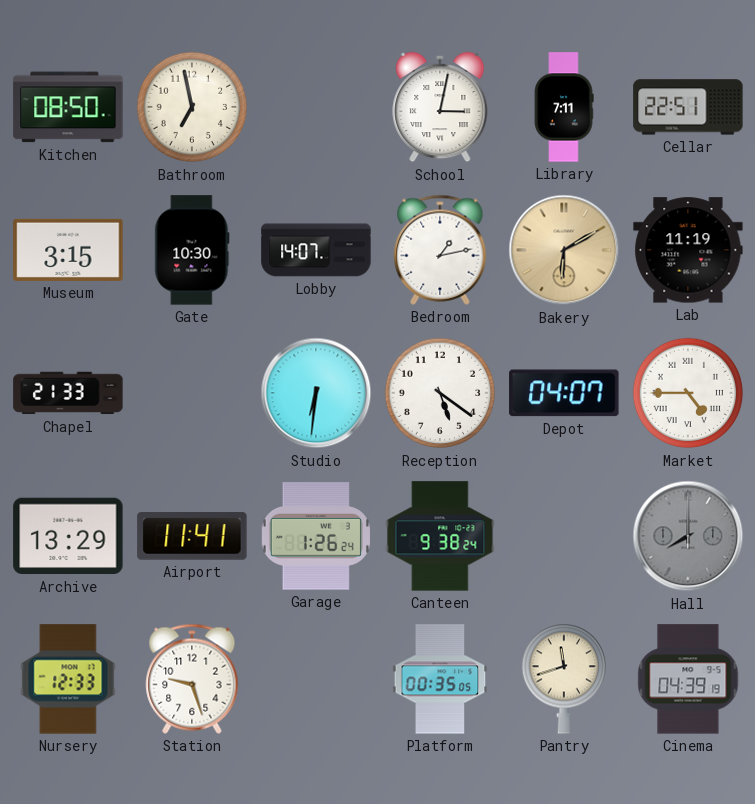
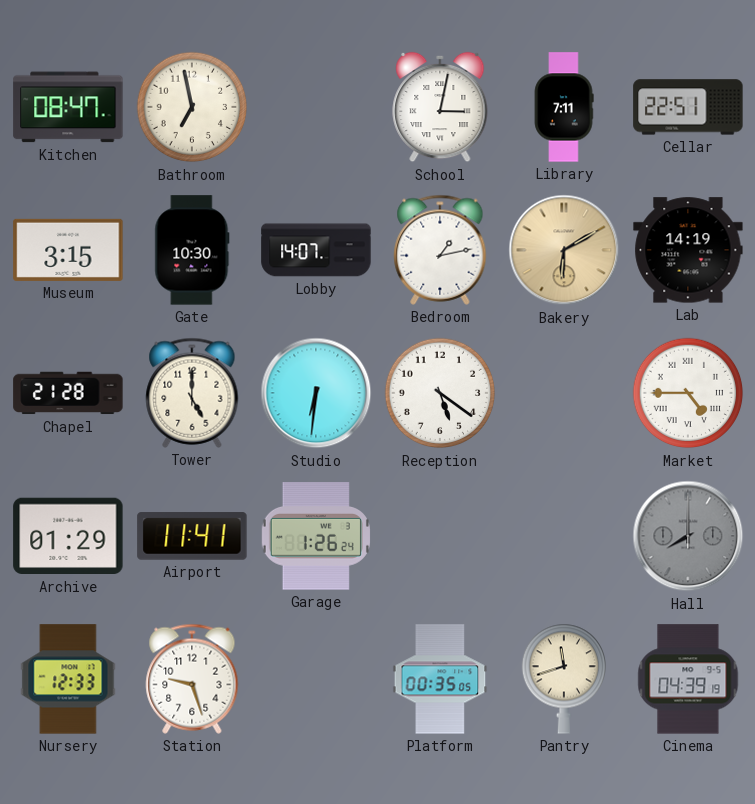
Kitchen: 08:50 -> 08:47 (68, 107)
Lab: 11:19 -> 14:19 (688, 250)
Chapel: 21:33 -> 21:28 (68, 393)
Tower: none -> 5:00 (192, 393)
Depot: 04:07 -> none (564, 393)
Archive: 13:29 -> 01:29 (68, 536)
Canteen: 9:38 -> none (440, 536)
